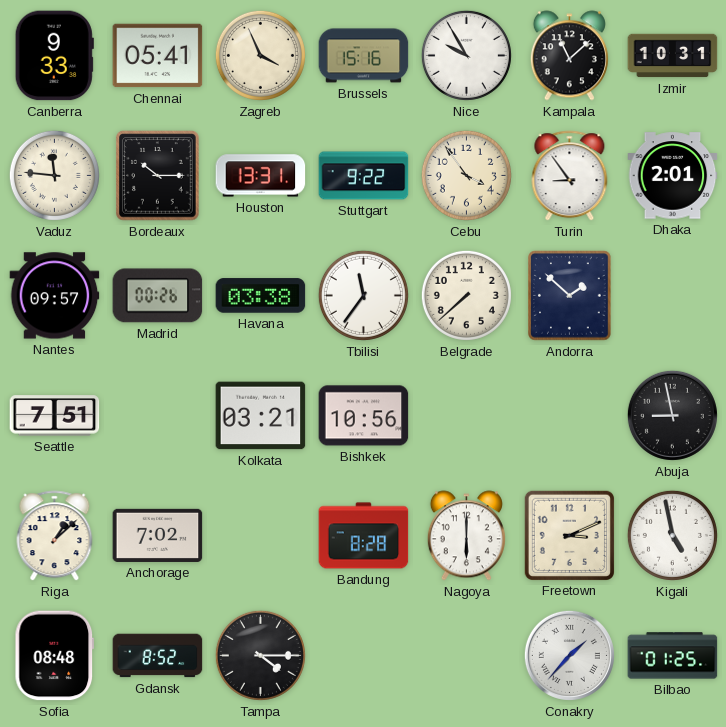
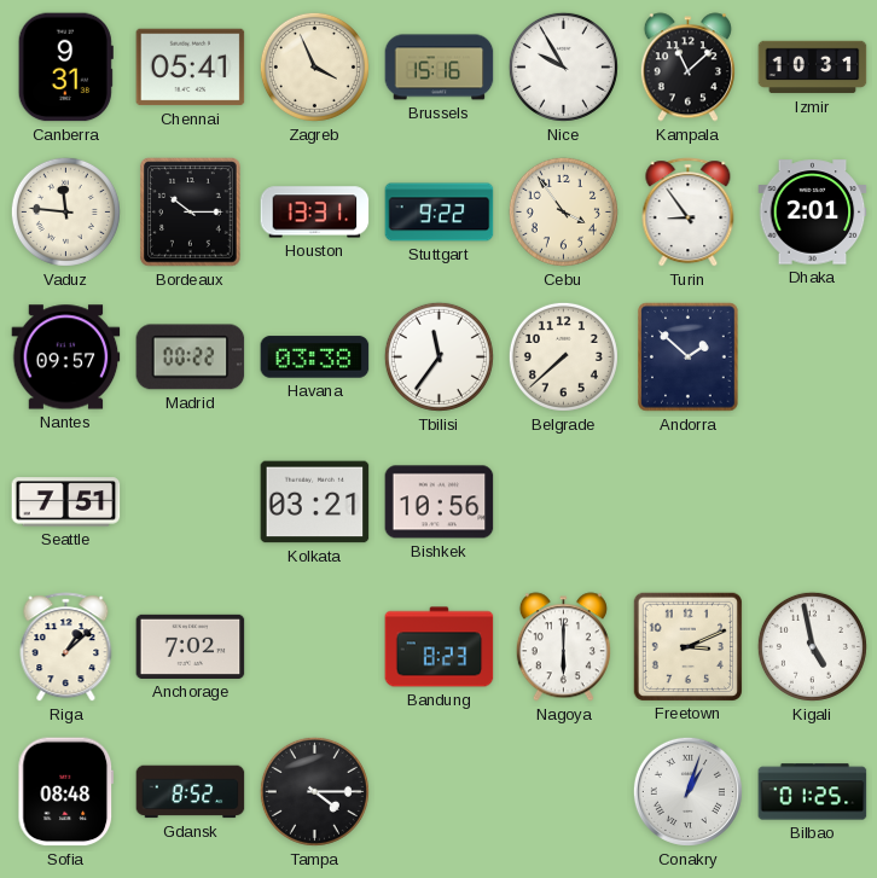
Canberra: 9:33 -> 9:31 (65, 68)
Madrid: 00:26 -> 00:22 (191, 357)
Abuja: 8:58 -> none (672, 415)
Bandung: 8:28 -> 8:23 (440, 647)
Conakry: 1:37 -> 1:03 (687, 791)
